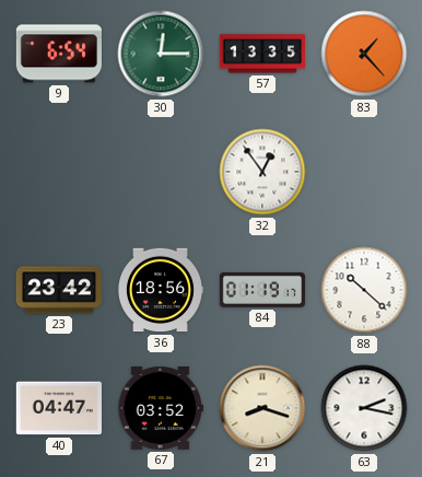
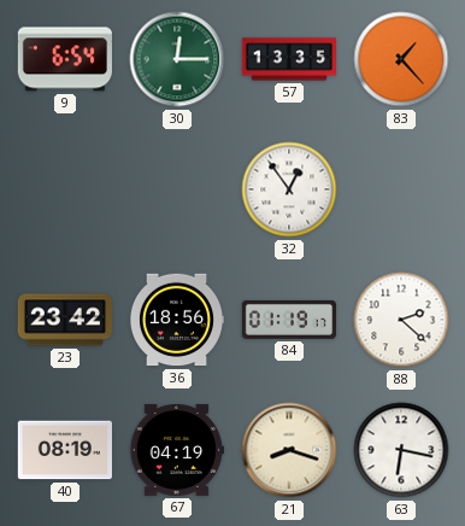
88: 10:22 -> 2:22 (401, 320)
40: 04:47 -> 08:19 (65, 450)
67: 03:52 -> 04:19 (177, 450)
63: 2:17 -> 6:17 (401, 450)
